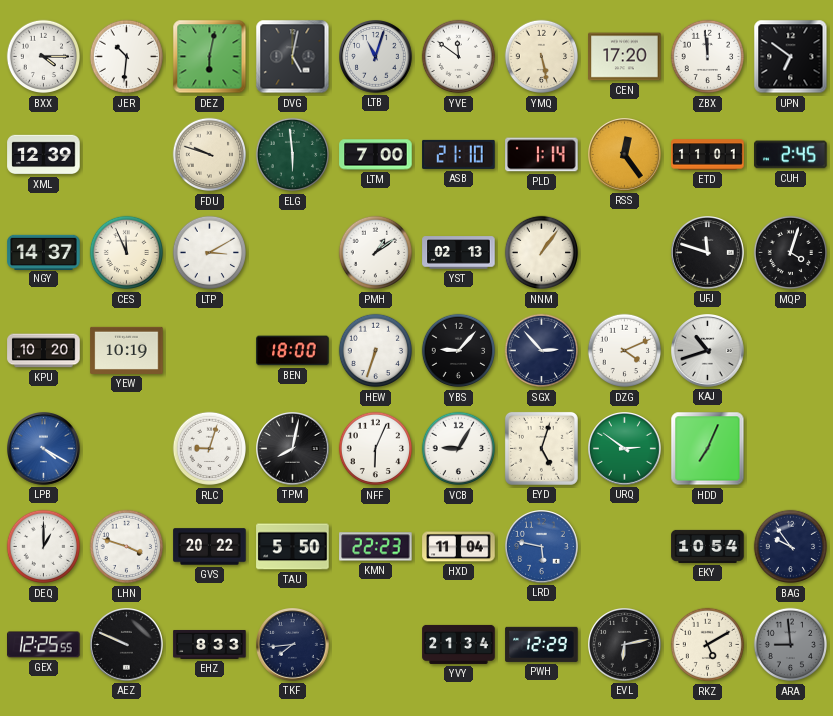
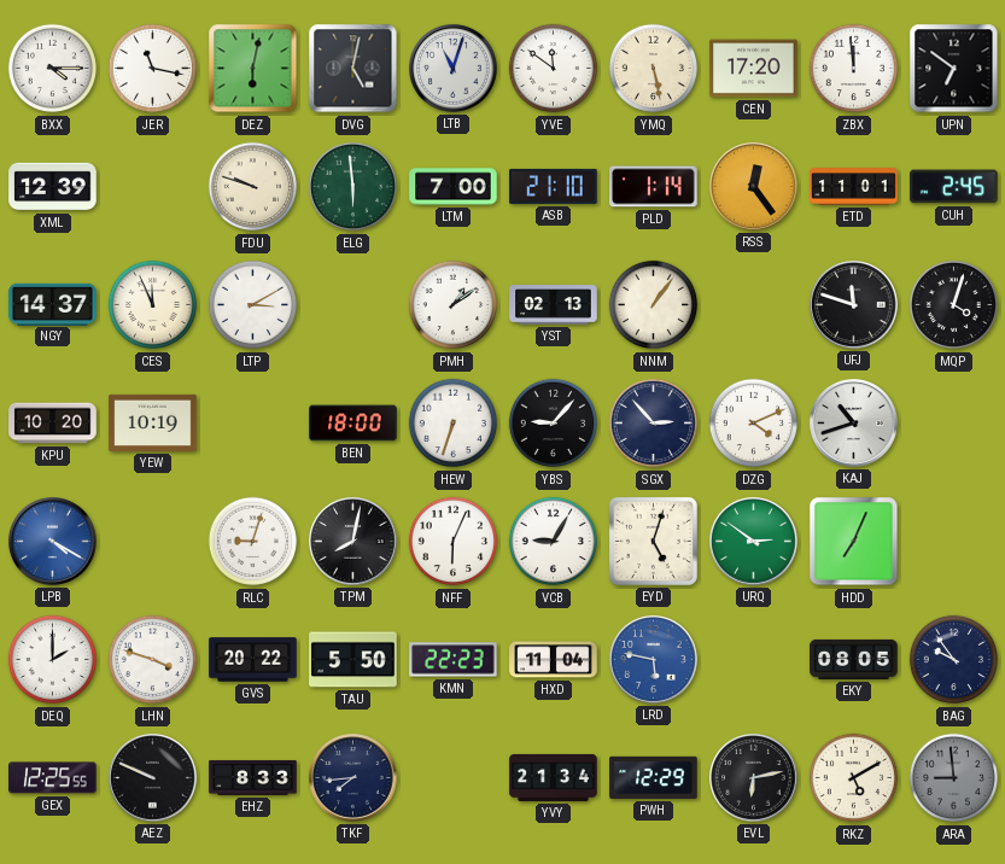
JER: 10:31 -> 11:17 (153, 69)
DEQ: 1:00 -> 2:00 (53, 660)
EKY: 10:54 -> 08:05 (854, 659)
